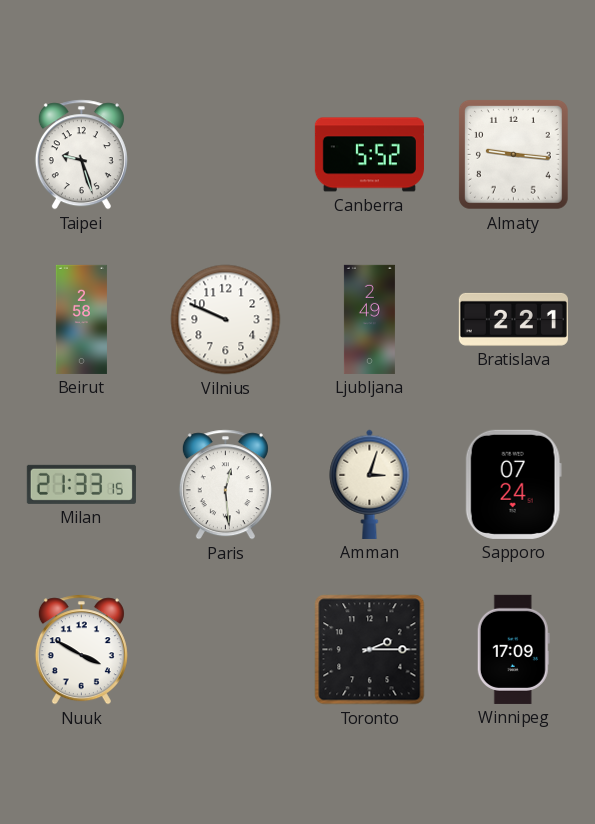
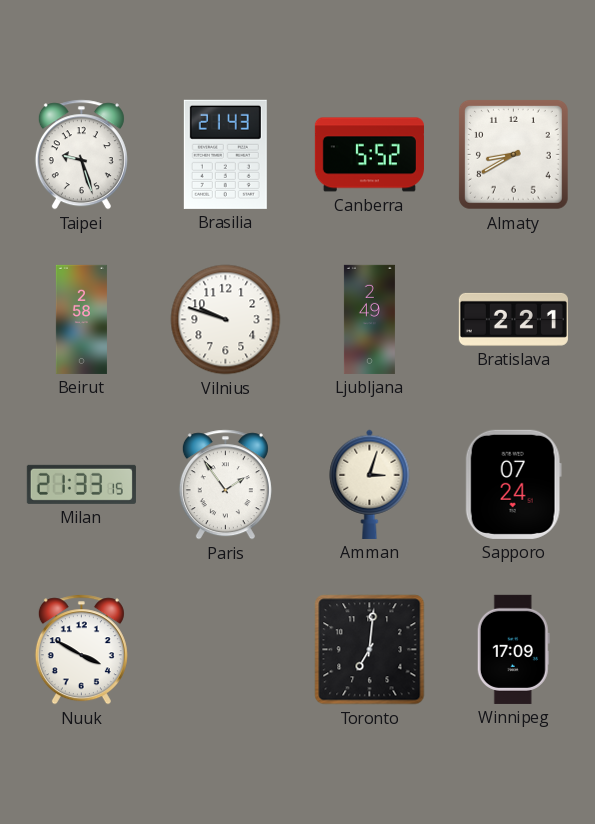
Brasilia: none -> 21:43 (225, 154)
Almaty: 9:16 -> 8:40 (513, 154)
Vilnius: 9:49 -> 9:48 (226, 320)
Paris: 12:29 -> 1:54 (225, 485)
Toronto: 2:15 -> 7:01 (370, 650)
